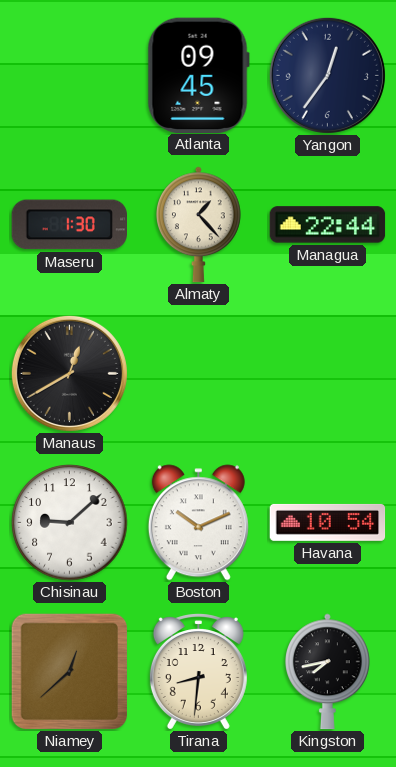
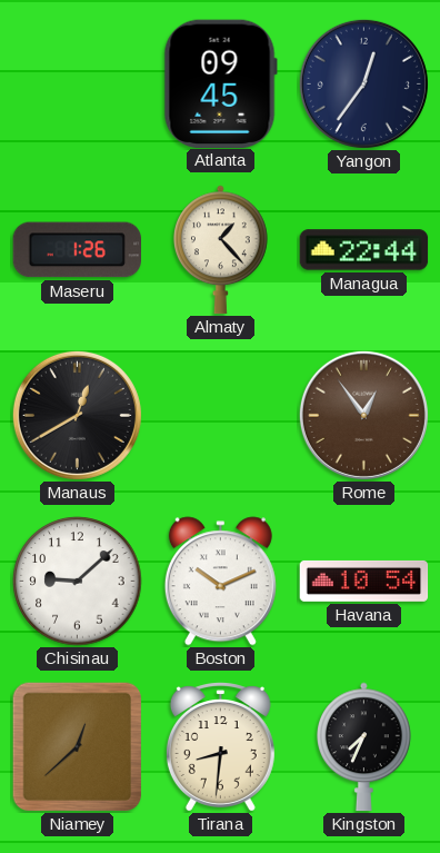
Maseru: 1:30 -> 1:26 (77, 250)
Rome: none -> 12:54 (363, 415)
Kingston: 7:43 -> 7:34 (364, 747)
